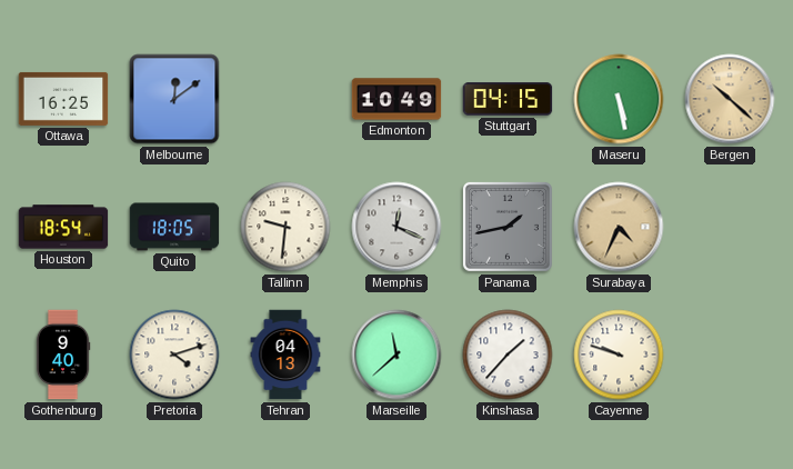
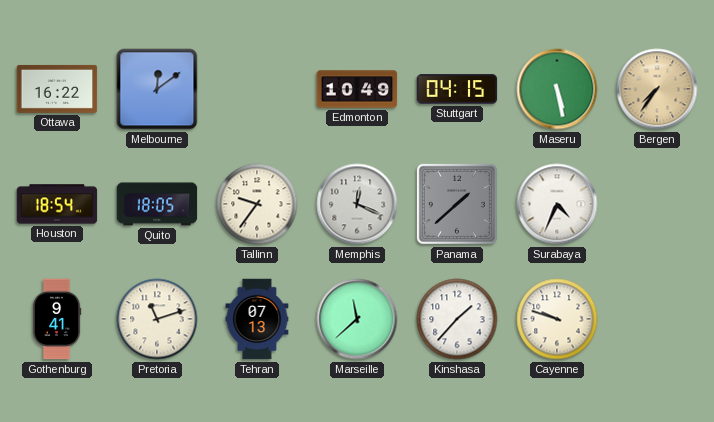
Ottawa: 16:25 -> 16:22 (57, 89)
Bergen: 10:22 -> 7:36 (657, 89)
Tallinn: 9:31 -> 9:36 (257, 204)
Panama: 1:43 -> 1:38 (457, 204)
Surabaya dial: champagne -> white (557, 204)
Gothenburg: 9:40 -> 9:41 (57, 319)
Pretoria: 4:12 -> 11:12 (157, 319)
Tehran: 04:13 -> 07:13 (257, 319)
